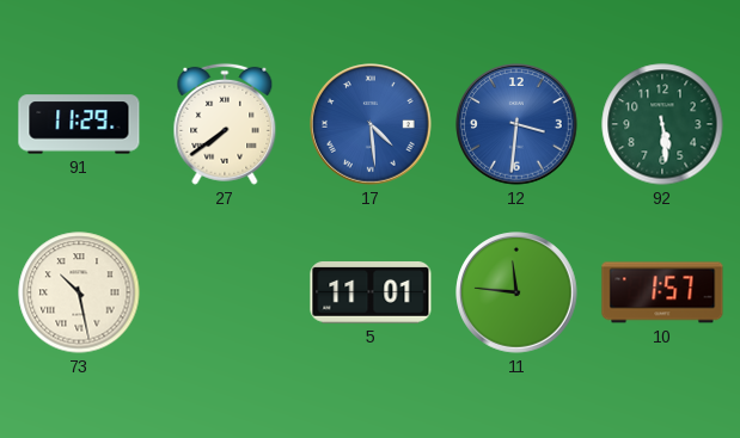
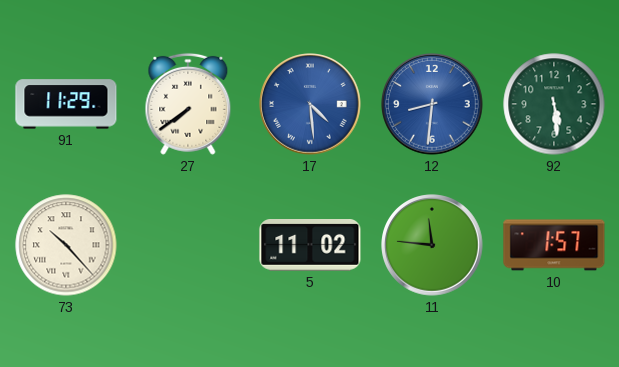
12: 3:31 -> 8:31 (432, 104)
73: 10:28 -> 10:23 (66, 245)
5: 11:01 -> 11:02 (310, 246)
